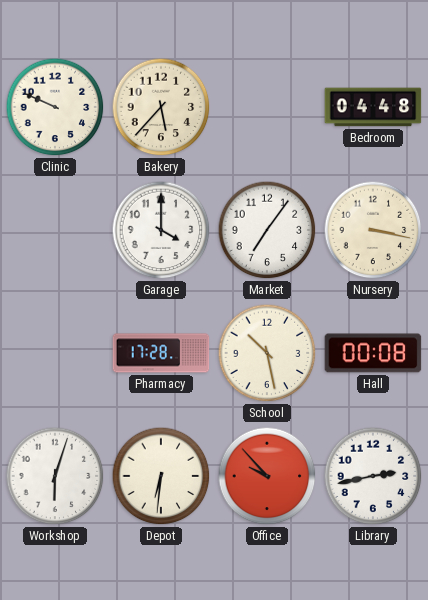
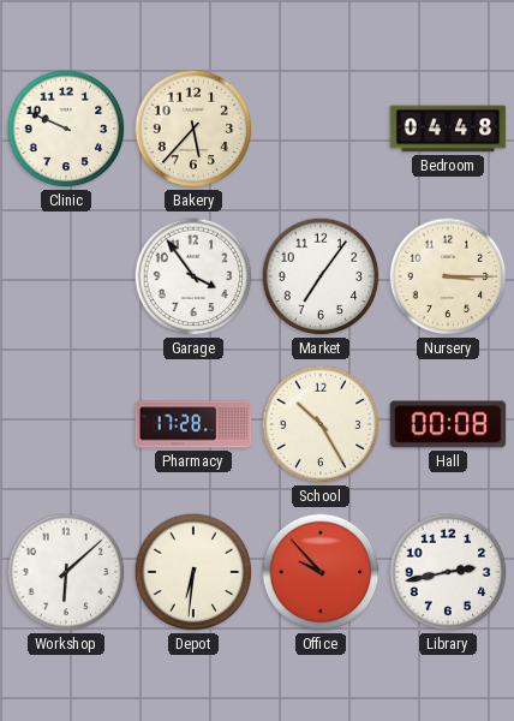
Garage: 4:00 -> 3:54 (193, 276)
Nursery: 3:17 -> 3:15 (448, 276)
School: 10:28 -> 10:25 (321, 424)
Workshop: 6:03 -> 6:08 (66, 572)
